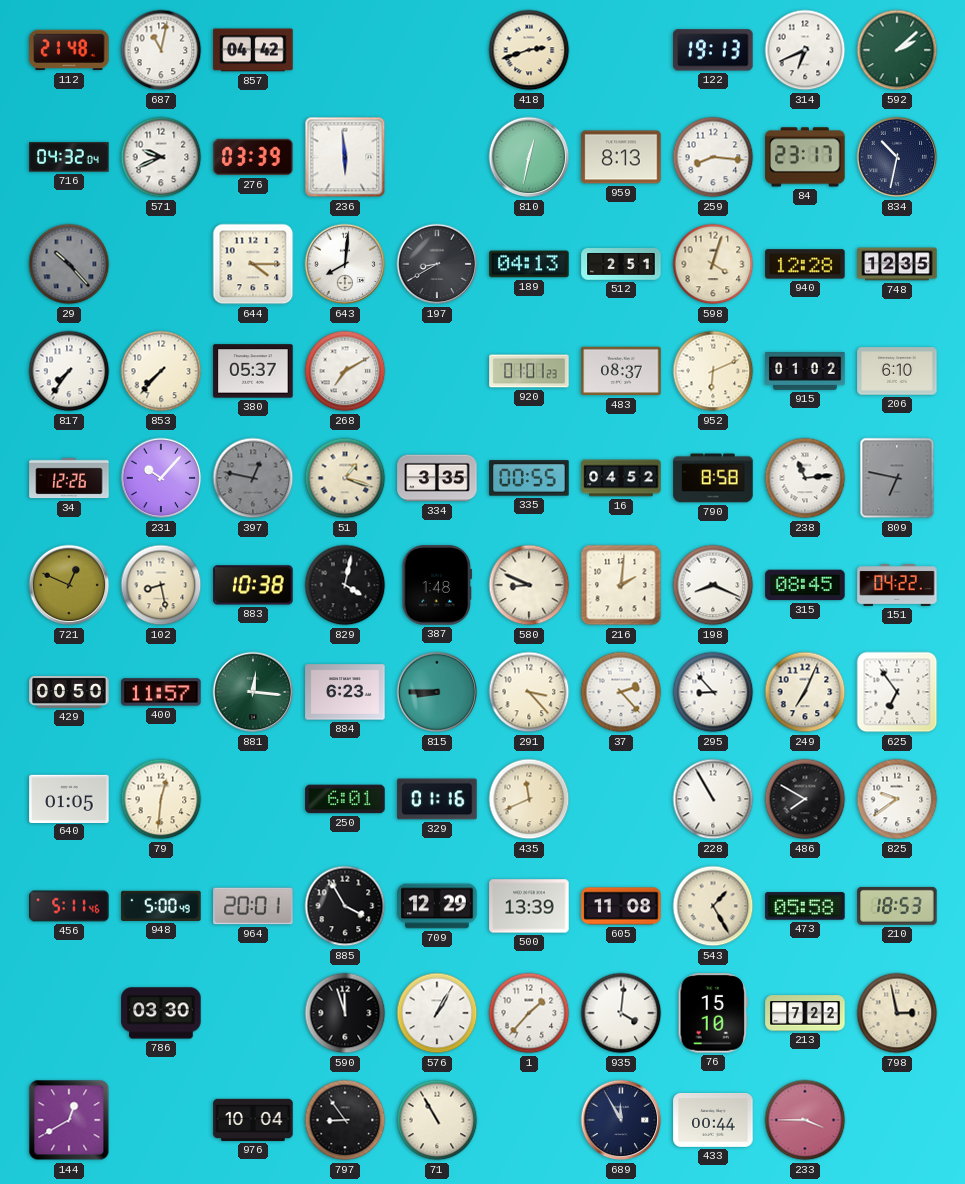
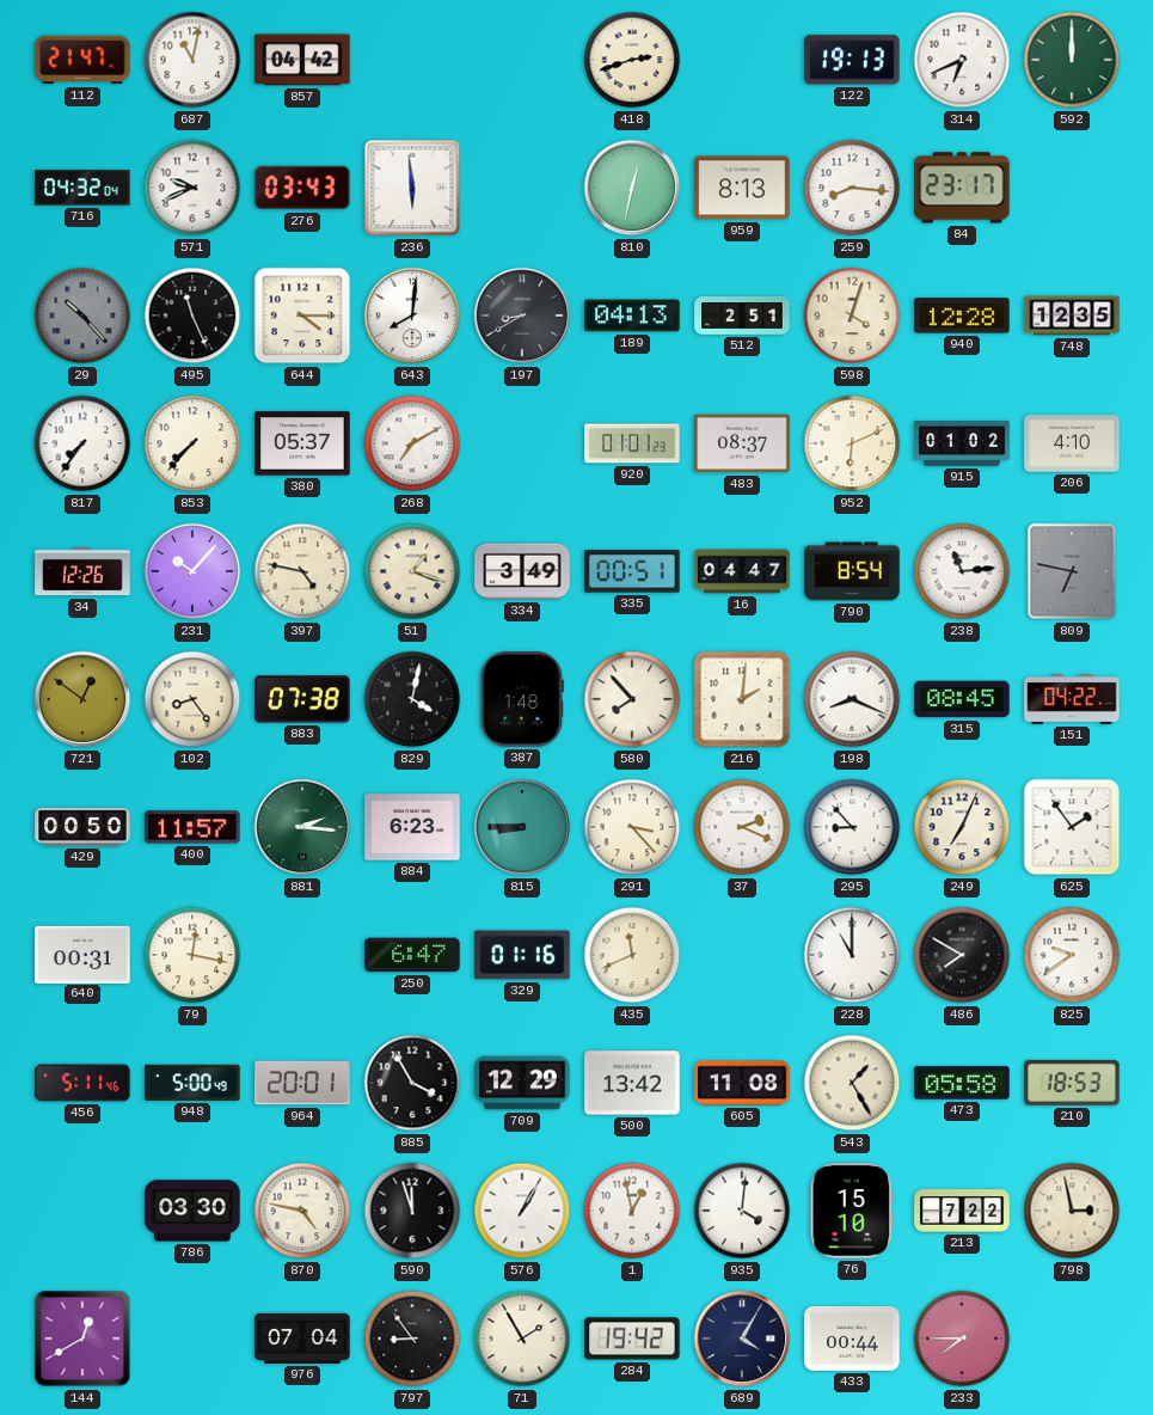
112: 21:48 -> 21:47 (82, 60)
592: 2:08 -> 12:00 (1072, 60)
276: 03:39 -> 03:43 (302, 188)
834: 10:32 -> none (897, 157)
495: none -> 11:26 (192, 316)
206: 6:10 -> 4:10 (1072, 443)
397: 12:47 -> 4:47 (302, 571)
397 dial: grey -> cream (302, 571)
334: 3:35 -> 3:49 (522, 571)
335: 00:55 -> 00:51 (632, 571)
16: 04:52 -> 04:47 (742, 571)
790: 8:58 -> 8:54 (852, 571)
721: 12:49 -> 12:51 (82, 699)
102: 8:28 -> 8:24 (192, 699)
883: 10:38 -> 07:38 (302, 699)
580: 8:49 -> 7:53 (632, 699)
881: 12:16 -> 2:16 (302, 827)
37: 2:23 -> 2:19 (742, 827)
625: 6:54 -> 1:54 (1072, 827)
640: 01:05 -> 00:31 (82, 954)
79: 12:31 -> 12:17 (192, 955)
250: 6:01 -> 6:47 (412, 955)
228: 10:55 -> 11:00 (852, 955)
500: 13:39 -> 13:42 (632, 1083)
870: none -> 4:47 (302, 1211)
1: 1:37 -> 12:58 (632, 1211)
976: 10:04 -> 07:04 (302, 1339)
71: 10:55 -> 1:55 (522, 1339)
284: none -> 19:42 (632, 1339)
689: 11:55 -> 4:05 (742, 1339)
233: 3:45 -> 7:45 (962, 1339)
